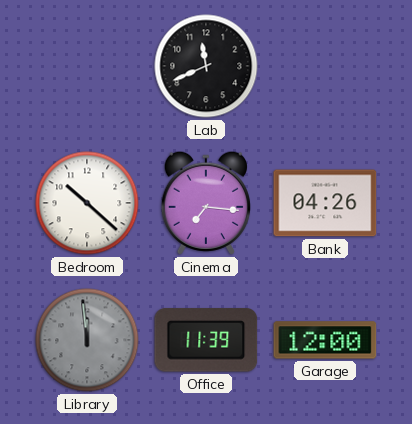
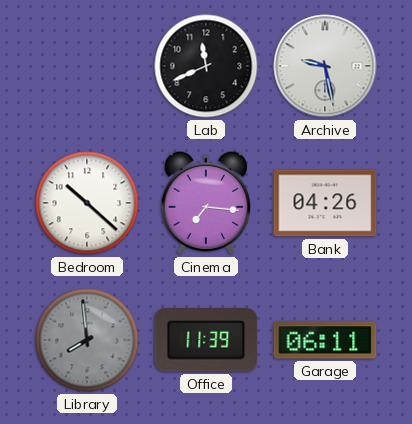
Archive: none -> 9:28 (325, 66)
Library: 11:59 -> 7:59 (87, 340)
Garage: 12:00 -> 06:11 (325, 340)
